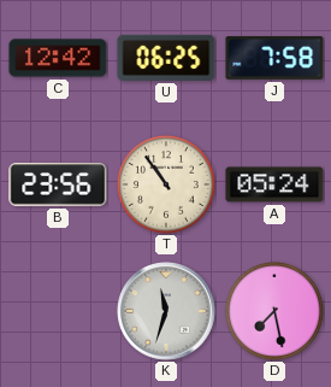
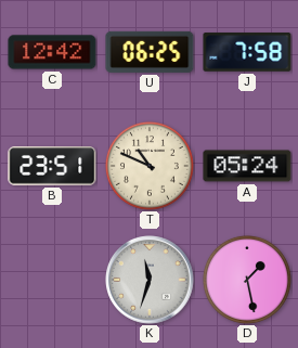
B: 23:56 -> 23:51 (52, 166)
T: 10:54 -> 10:49 (150, 166)
D: 7:28 -> 1:28 (247, 280)
